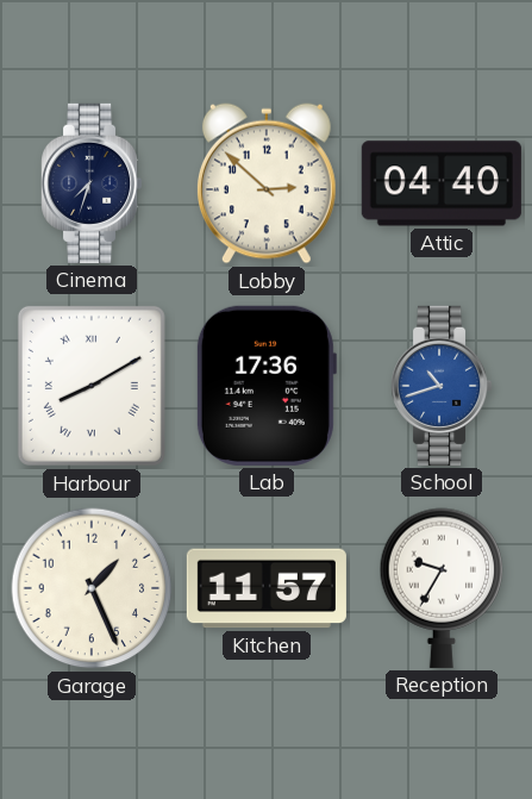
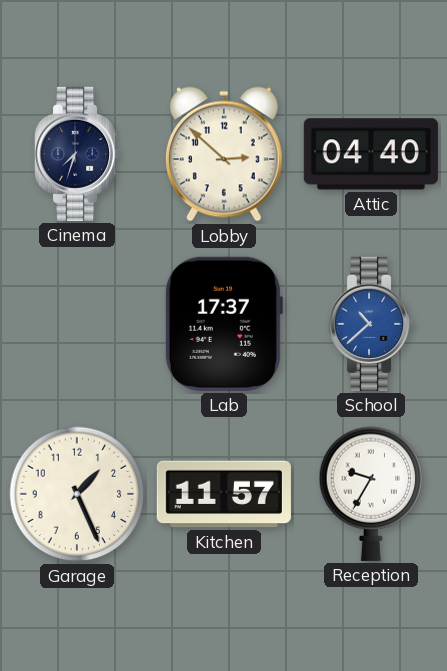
Harbour: 8:10 -> none (92, 386)
Lab: 17:36 -> 17:37 (223, 324)
School: 10:42 -> 10:38 (372, 324)
